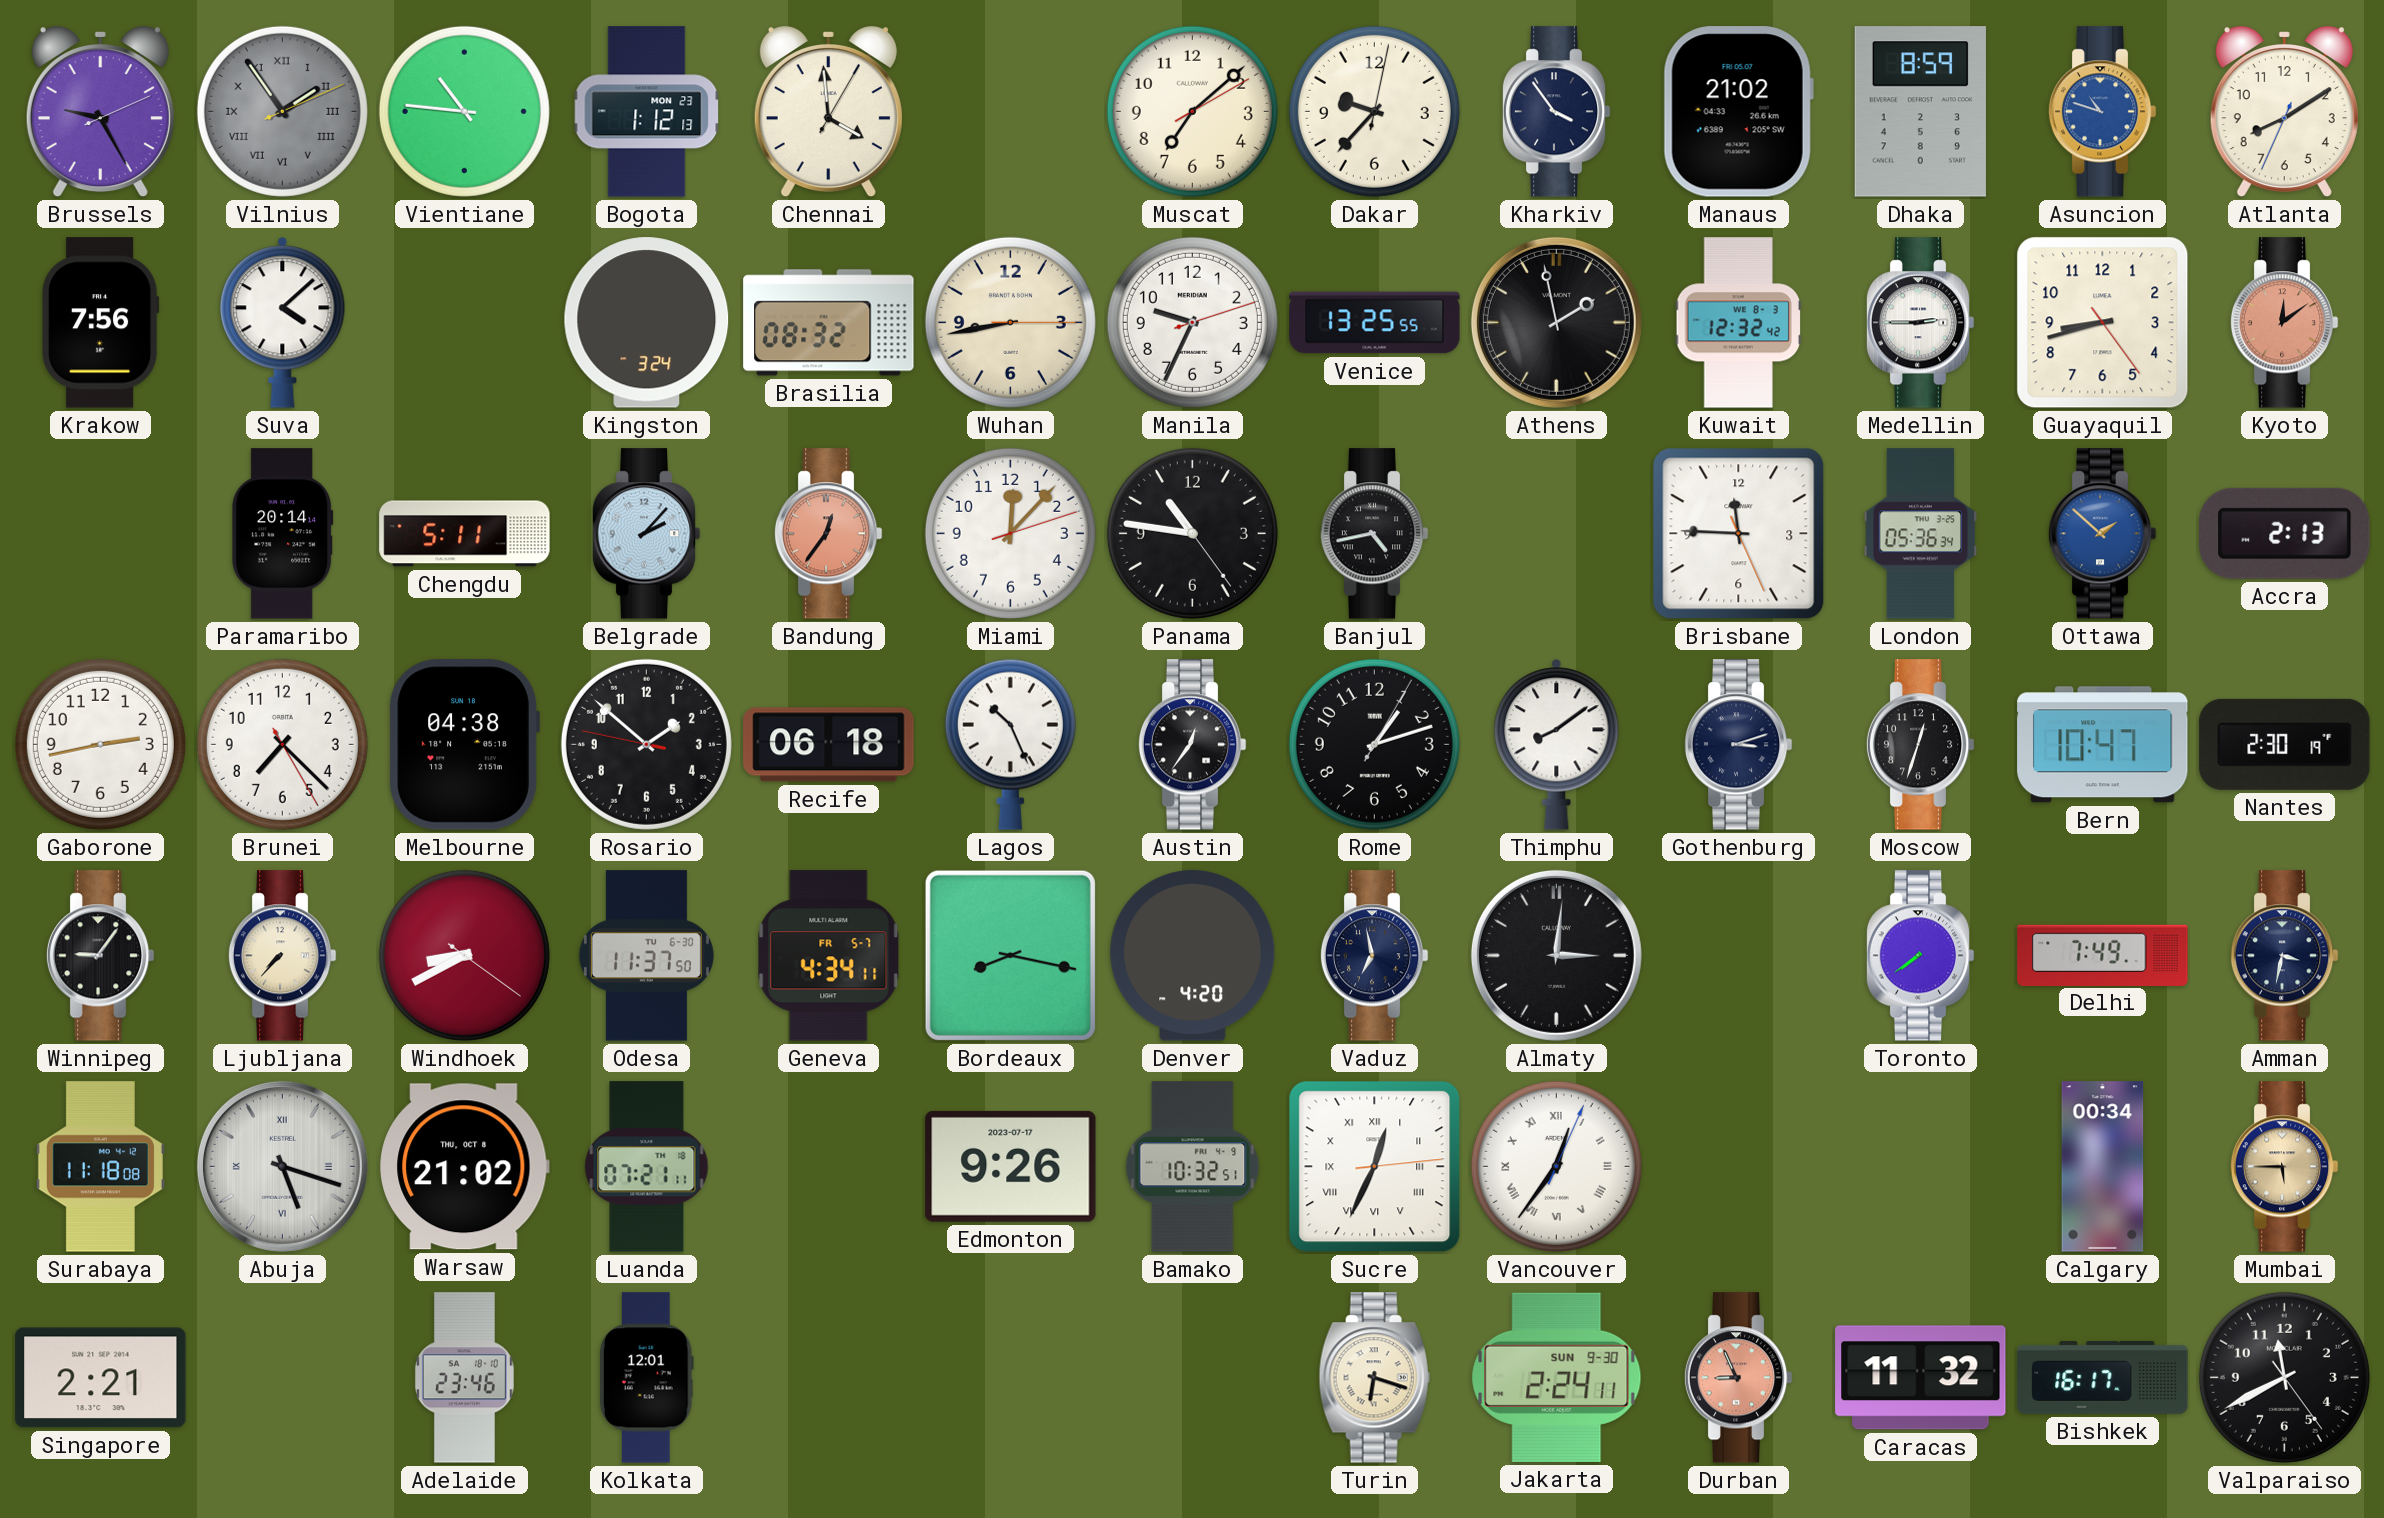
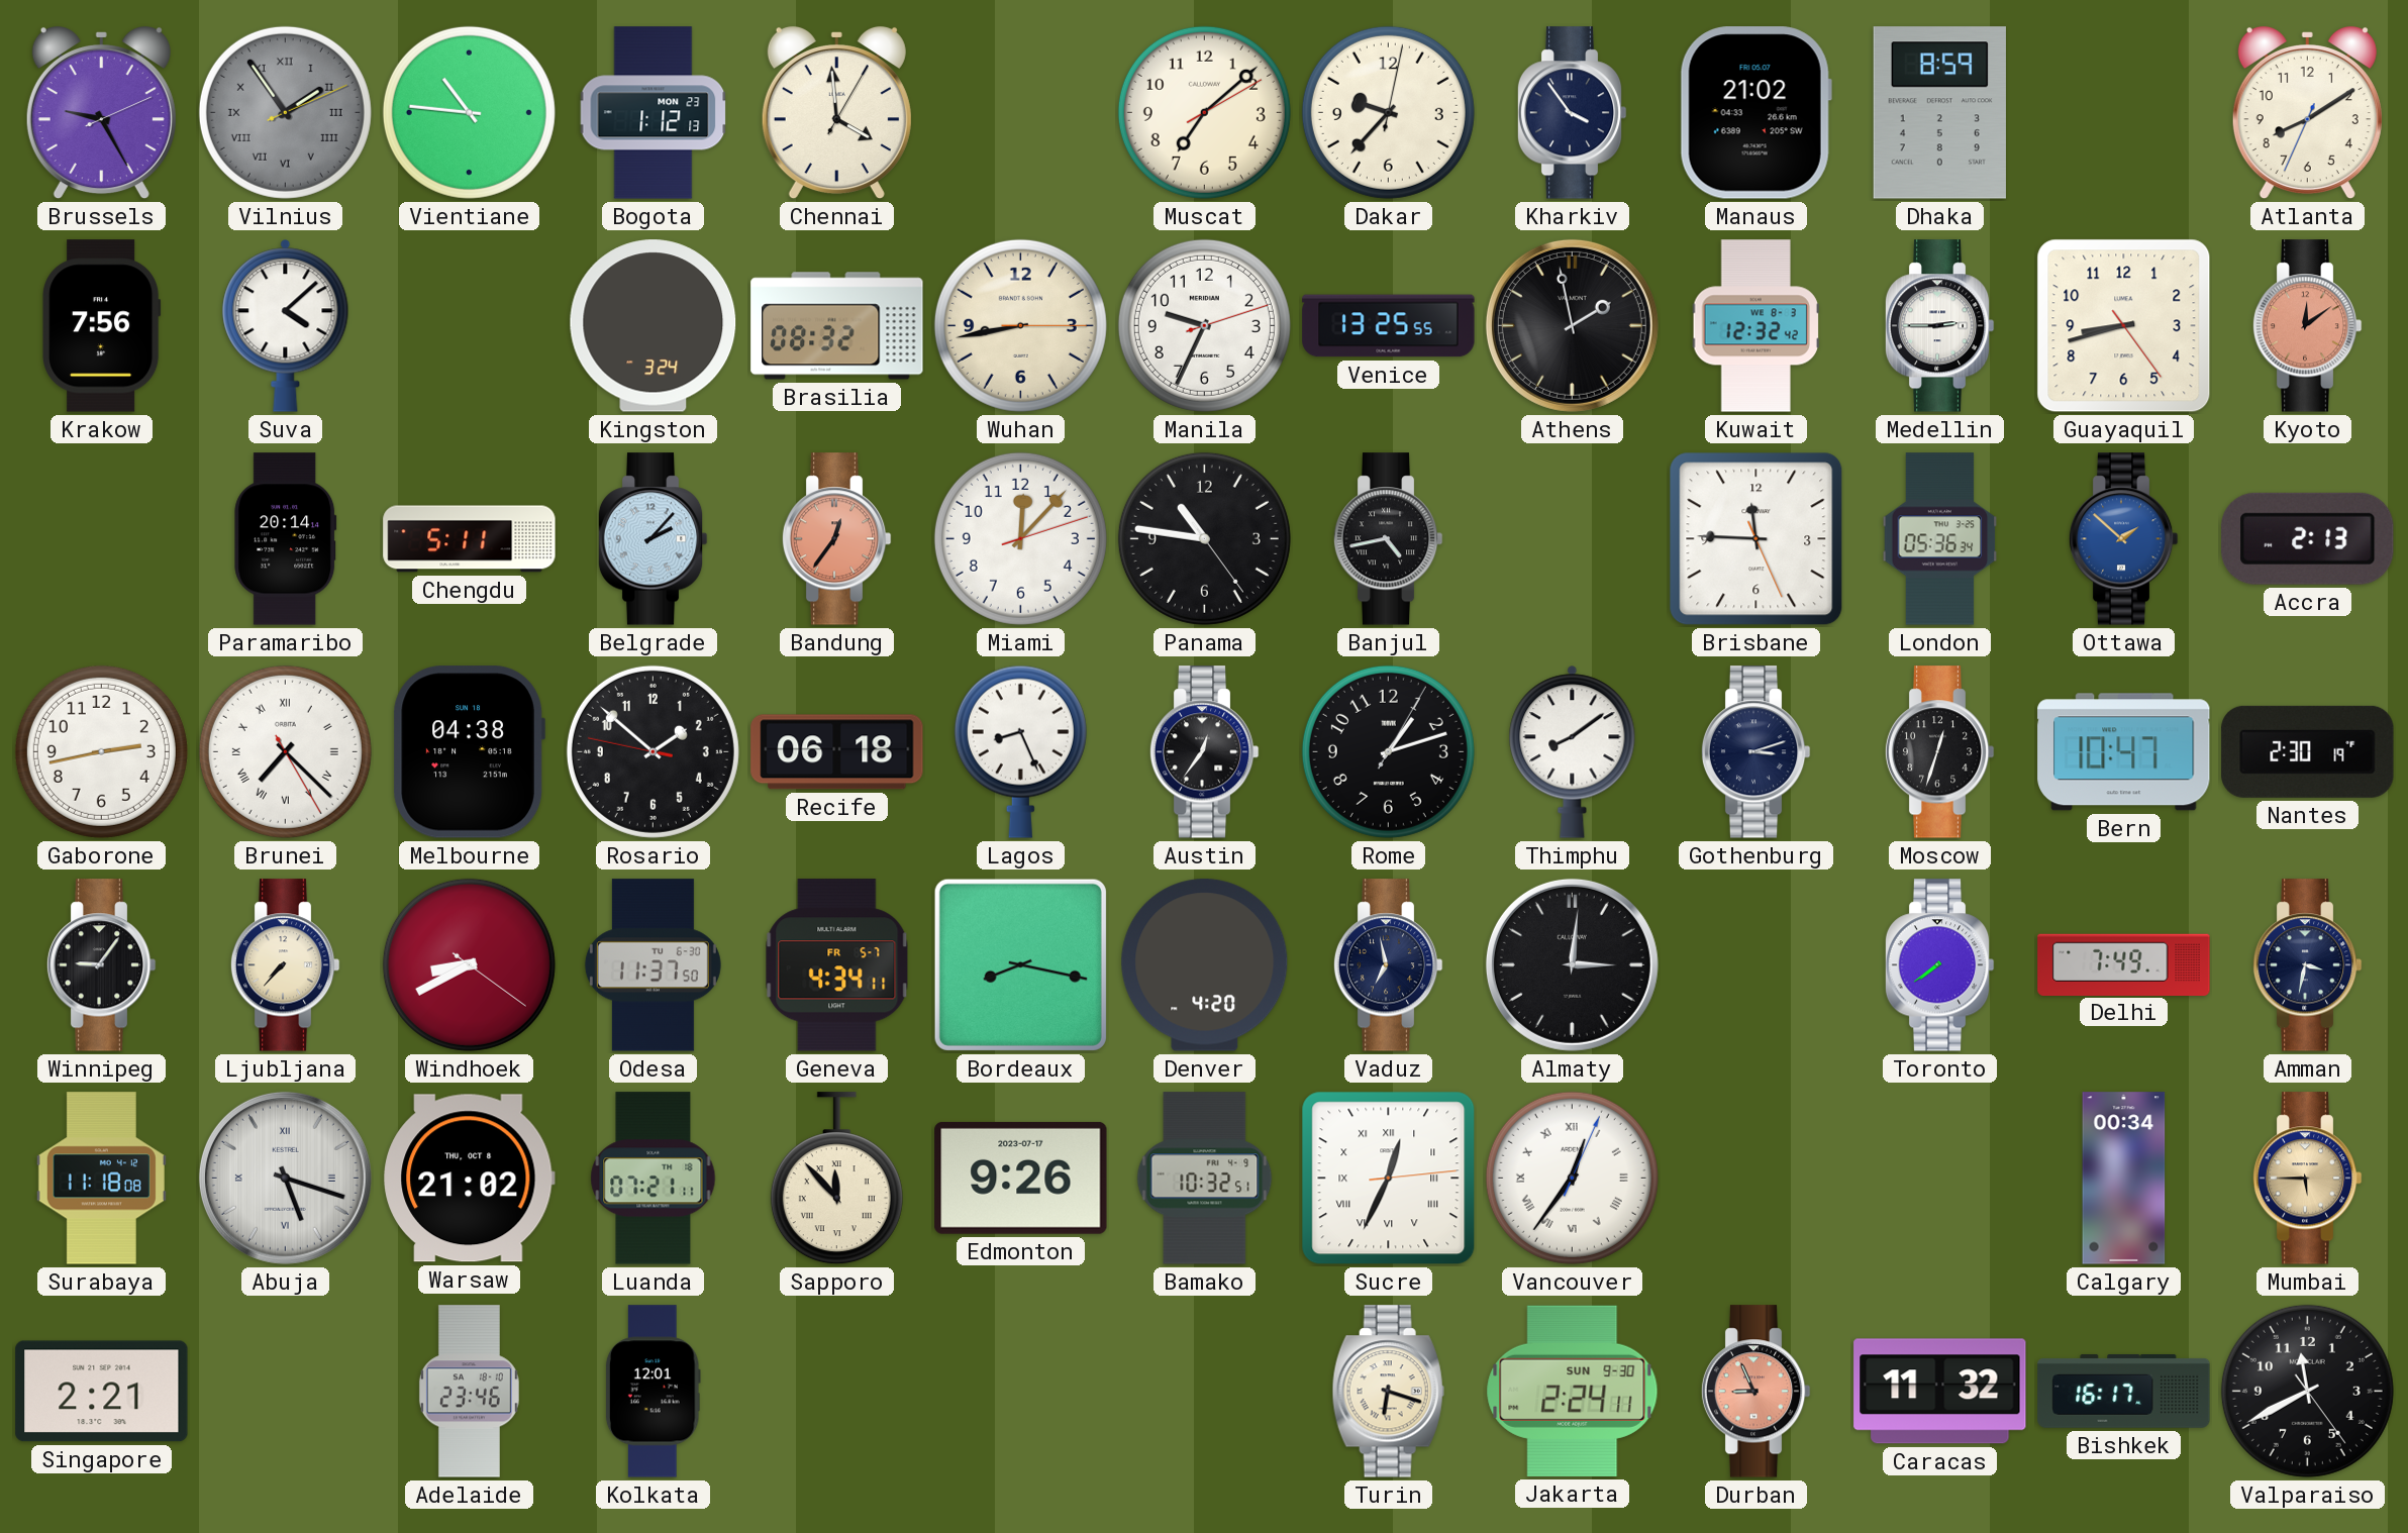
Asuncion: 10:48 -> none (2102, 112)
Brunei numerals: Arabic -> Roman (285, 751)
Lagos: 10:26 -> 8:26 (1020, 751)
Sapporo: none -> 11:53 (836, 1179)
